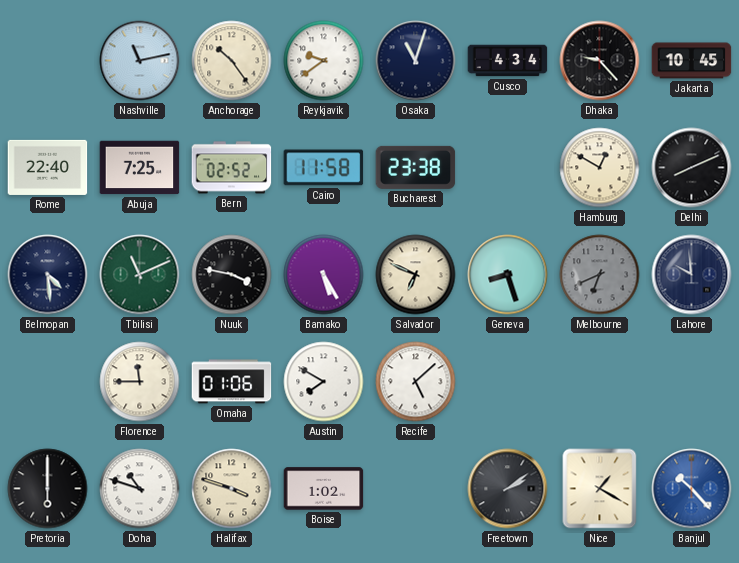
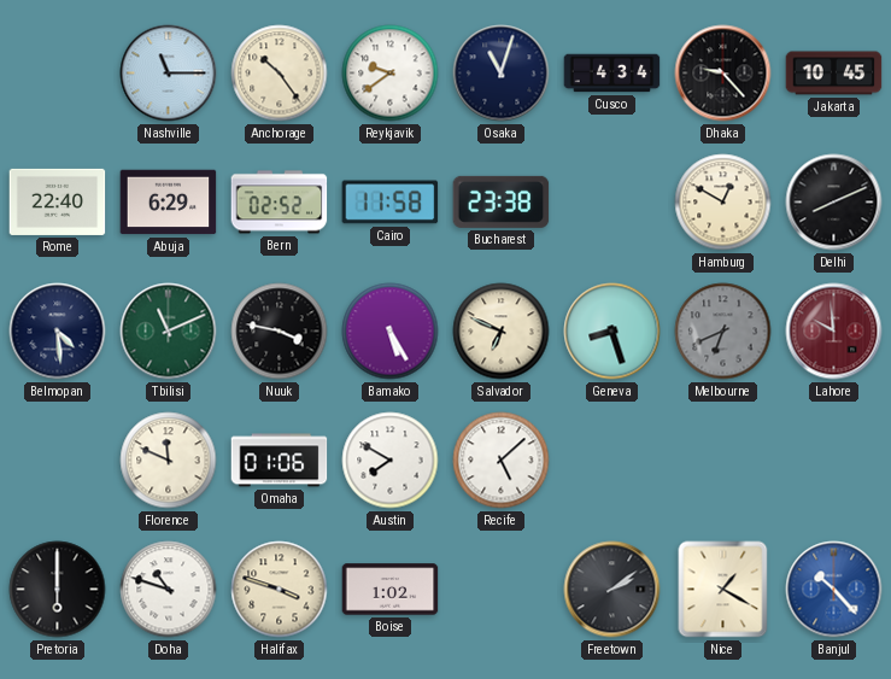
Nashville: 11:13 -> 11:15 (169, 74)
Abuja: 7:25 -> 6:29 (169, 203)
Lahore dial: navy -> burgundy (834, 332)
Florence: 11:45 -> 11:49 (169, 461)
